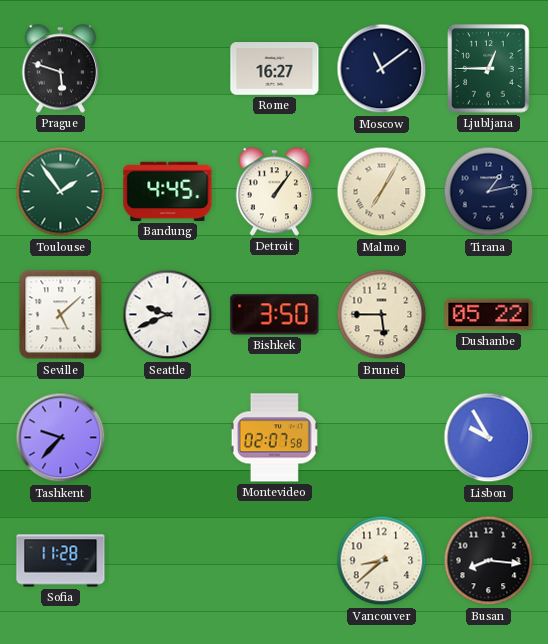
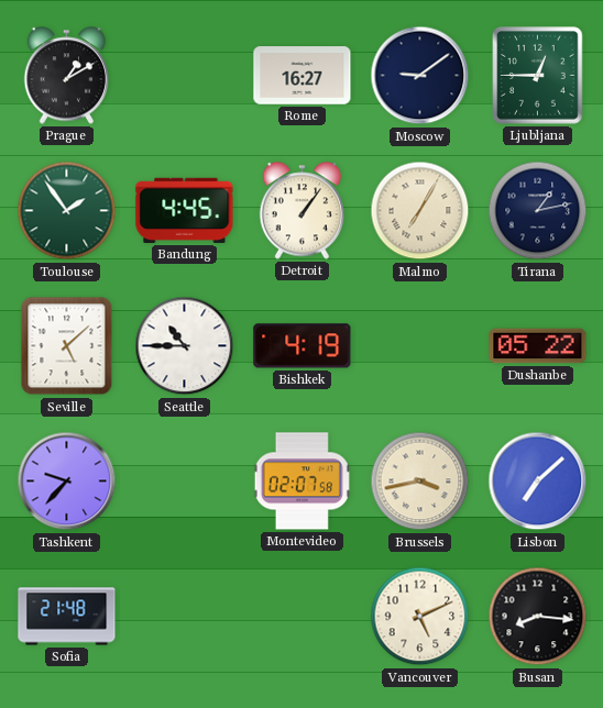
Prague: 5:48 -> 1:10 (67, 76)
Moscow: 11:09 -> 9:09 (420, 76)
Seattle: 9:41 -> 10:45 (185, 346)
Bishkek: 3:50 -> 4:19 (303, 346)
Brunei: 5:45 -> none (382, 315)
Brussels: none -> 3:43 (420, 482)
Lisbon: 9:55 -> 7:08 (538, 482)
Sofia: 11:28 -> 21:48 (67, 617)
Vancouver: 8:38 -> 5:11 (420, 617)
